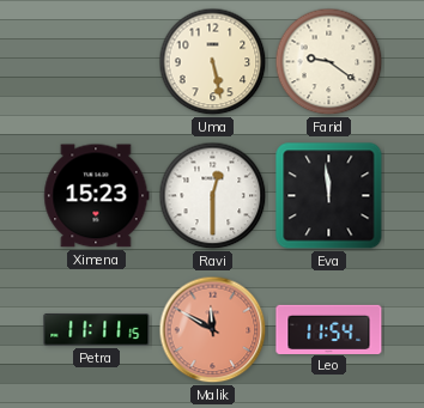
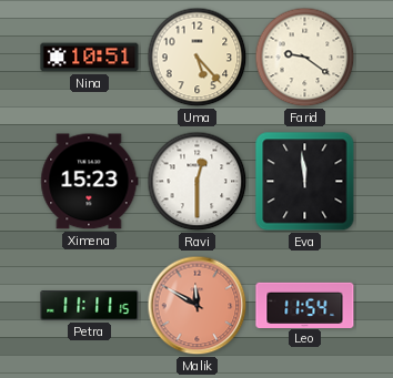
Nina: none -> 10:51 (90, 58)
Uma: 5:28 -> 5:23 (198, 58)
